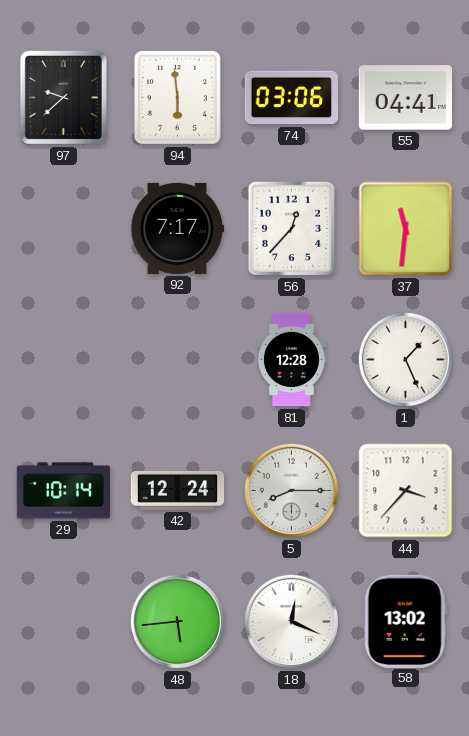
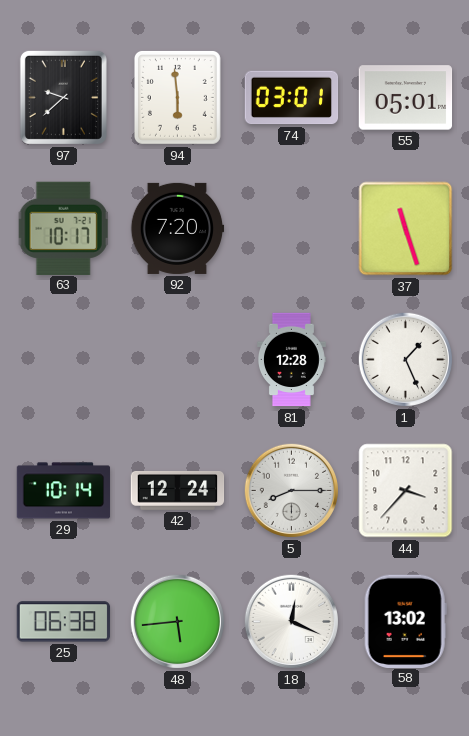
74: 03:06 -> 03:01 (292, 98)
55: 04:41 -> 05:01 (406, 98)
63: none -> 10:17 (63, 228)
92: 7:17 -> 7:20 (177, 228)
56: 12:37 -> none (292, 229)
37: 11:31 -> 11:27 (406, 229)
25: none -> 06:38 (64, 622)
